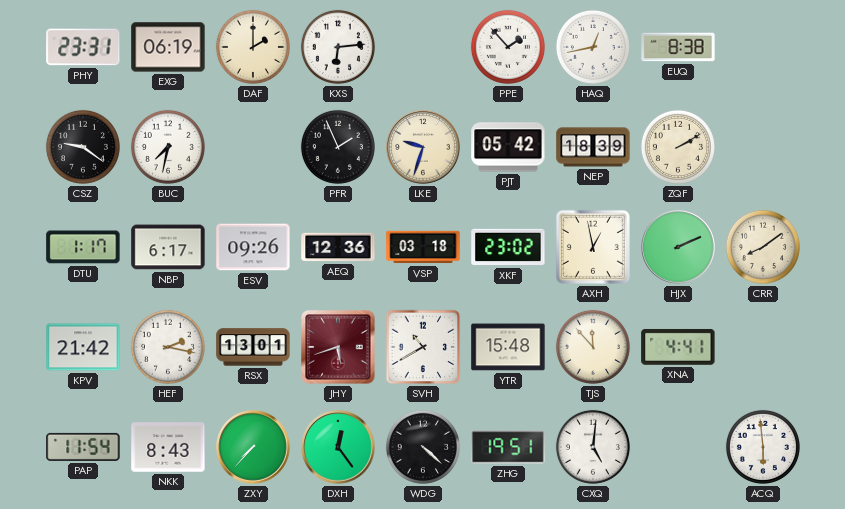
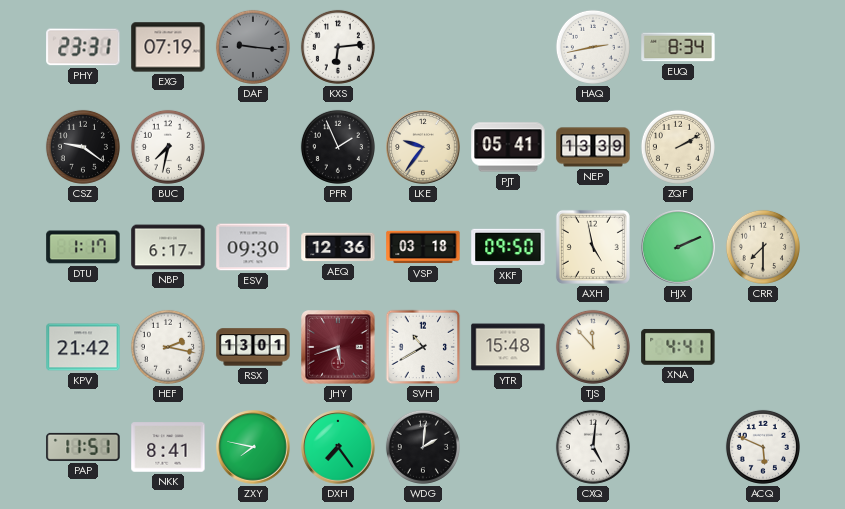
EXG: 06:19 -> 07:19 (168, 47)
DAF: 2:00 -> 9:16 (253, 47)
DAF dial: cream -> grey (253, 47)
PPE: 1:53 -> none (508, 47)
HAQ: 12:43 -> 2:43 (593, 47)
EUQ: 8:38 -> 8:34 (678, 47)
LKE: 9:33 -> 9:36 (423, 147)
PJT: 05:42 -> 05:41 (508, 147)
NEP: 18:39 -> 13:39 (593, 147)
ESV: 09:26 -> 09:30 (253, 247)
XKF: 23:02 -> 09:50 (508, 247)
AXH: 12:58 -> 4:58 (593, 247)
CRR: 8:09 -> 7:30 (763, 247)
PAP: 11:54 -> 11:51 (83, 447)
NKK: 8:43 -> 8:41 (168, 447)
ZXY: 7:37 -> 7:47 (253, 447)
DXH: 12:24 -> 7:24 (338, 447)
WDG: 4:22 -> 2:01 (423, 447)
ZHG: 19:51 -> none (508, 447)
ACQ: 5:59 -> 5:49 (763, 447)
